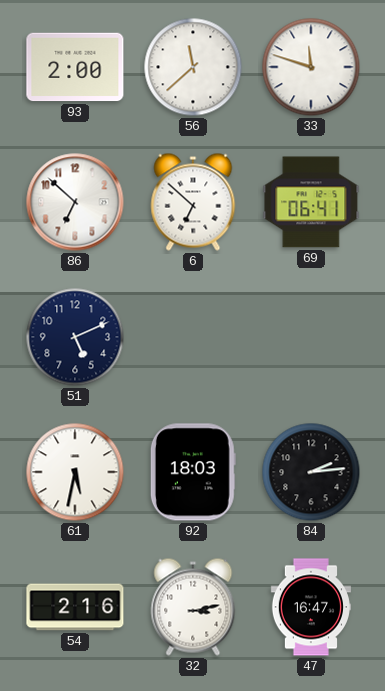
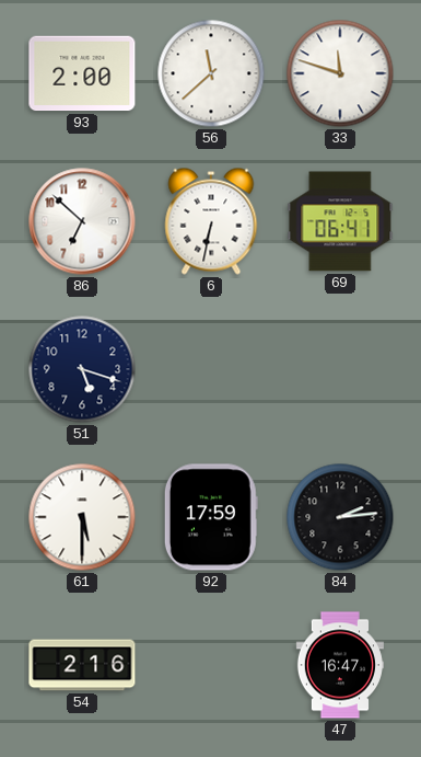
6: 6:52 -> 6:32 (211, 221)
51: 5:11 -> 5:18 (82, 369)
61: 5:32 -> 5:30 (82, 517)
92: 18:03 -> 17:59 (211, 517)
32: 3:13 -> none (193, 607)
